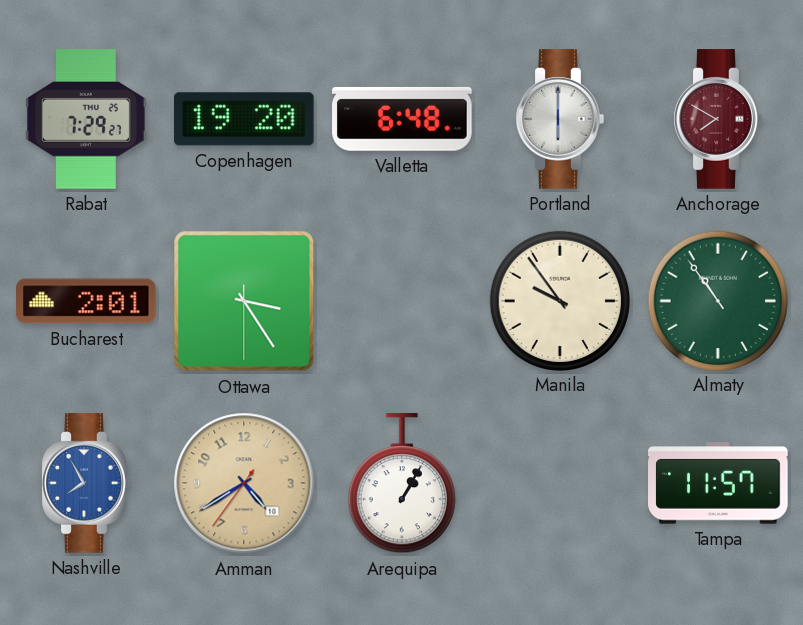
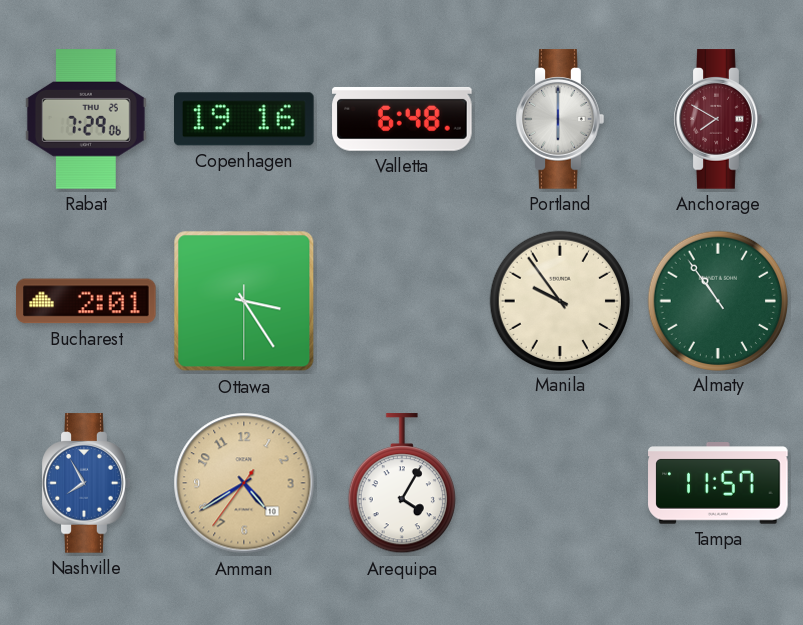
Rabat: 7:29:27 -> 7:29:06 (86, 119)
Copenhagen: 19:20 -> 19:16 (245, 119)
Arequipa: 1:05 -> 4:05 (402, 484)
